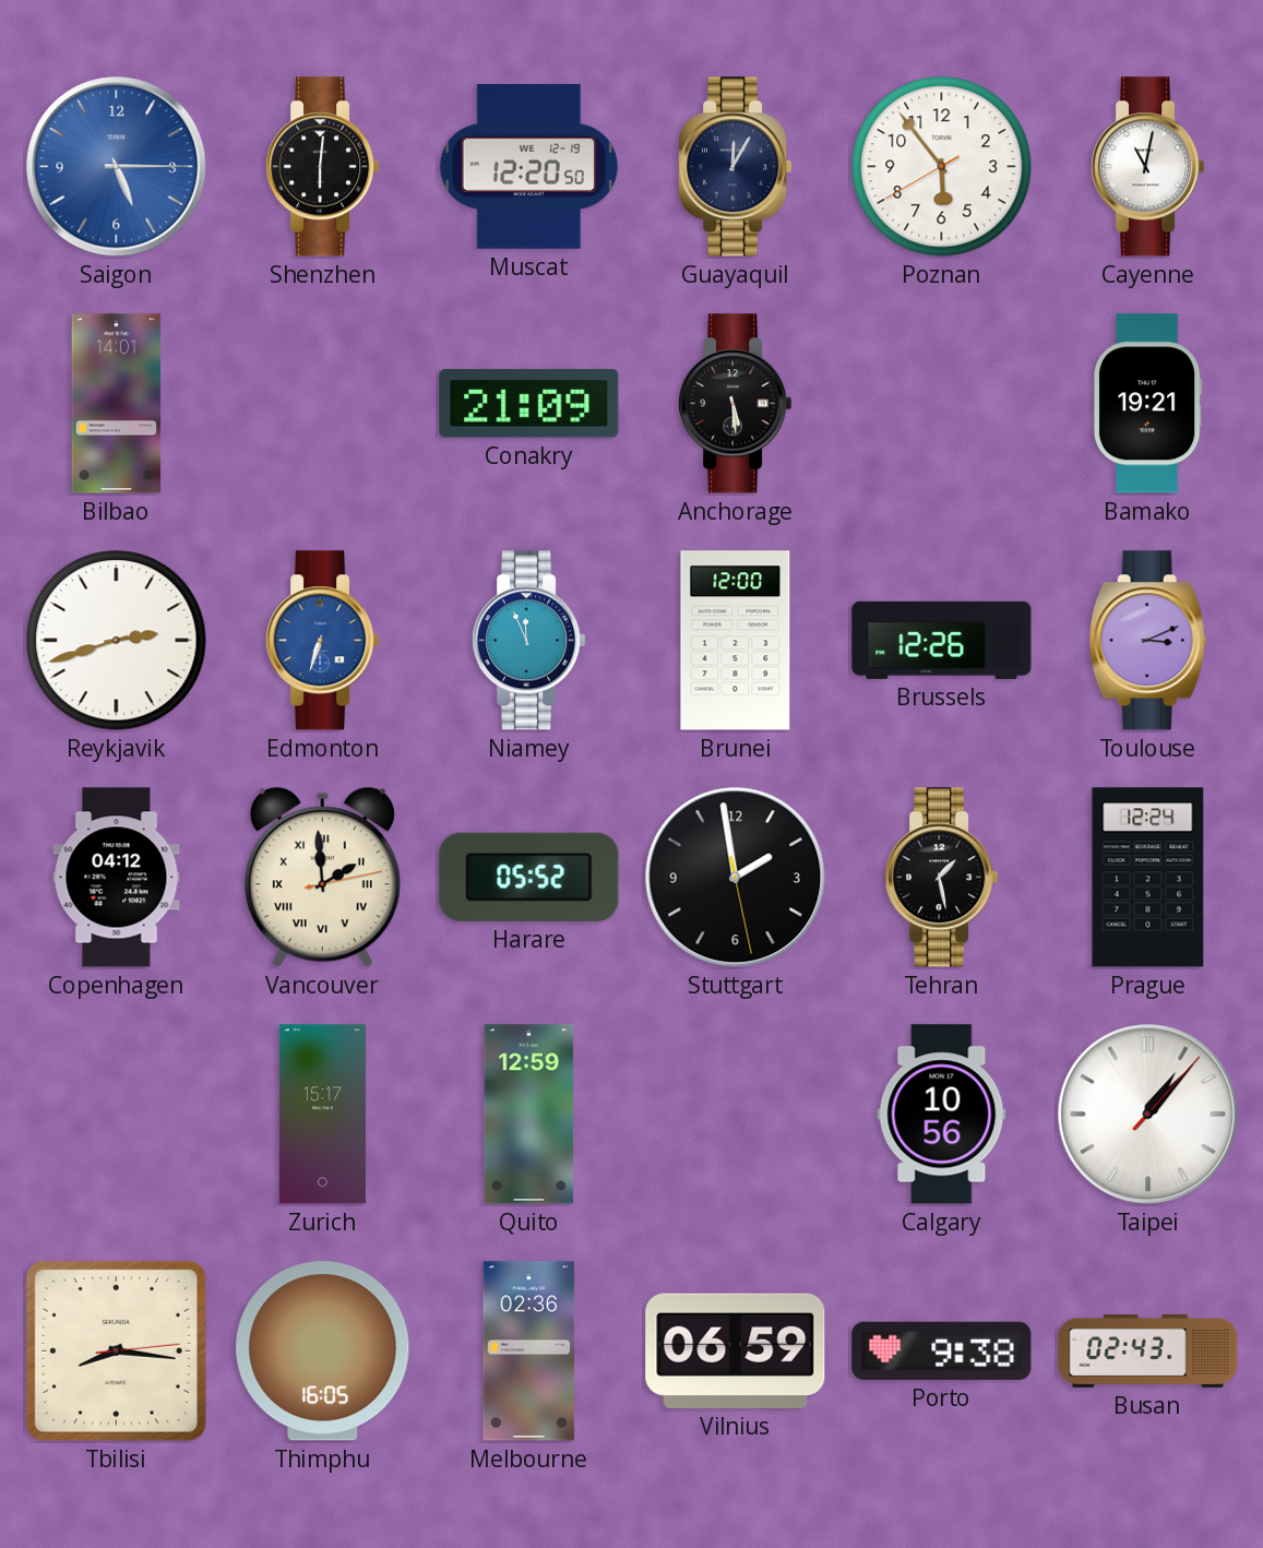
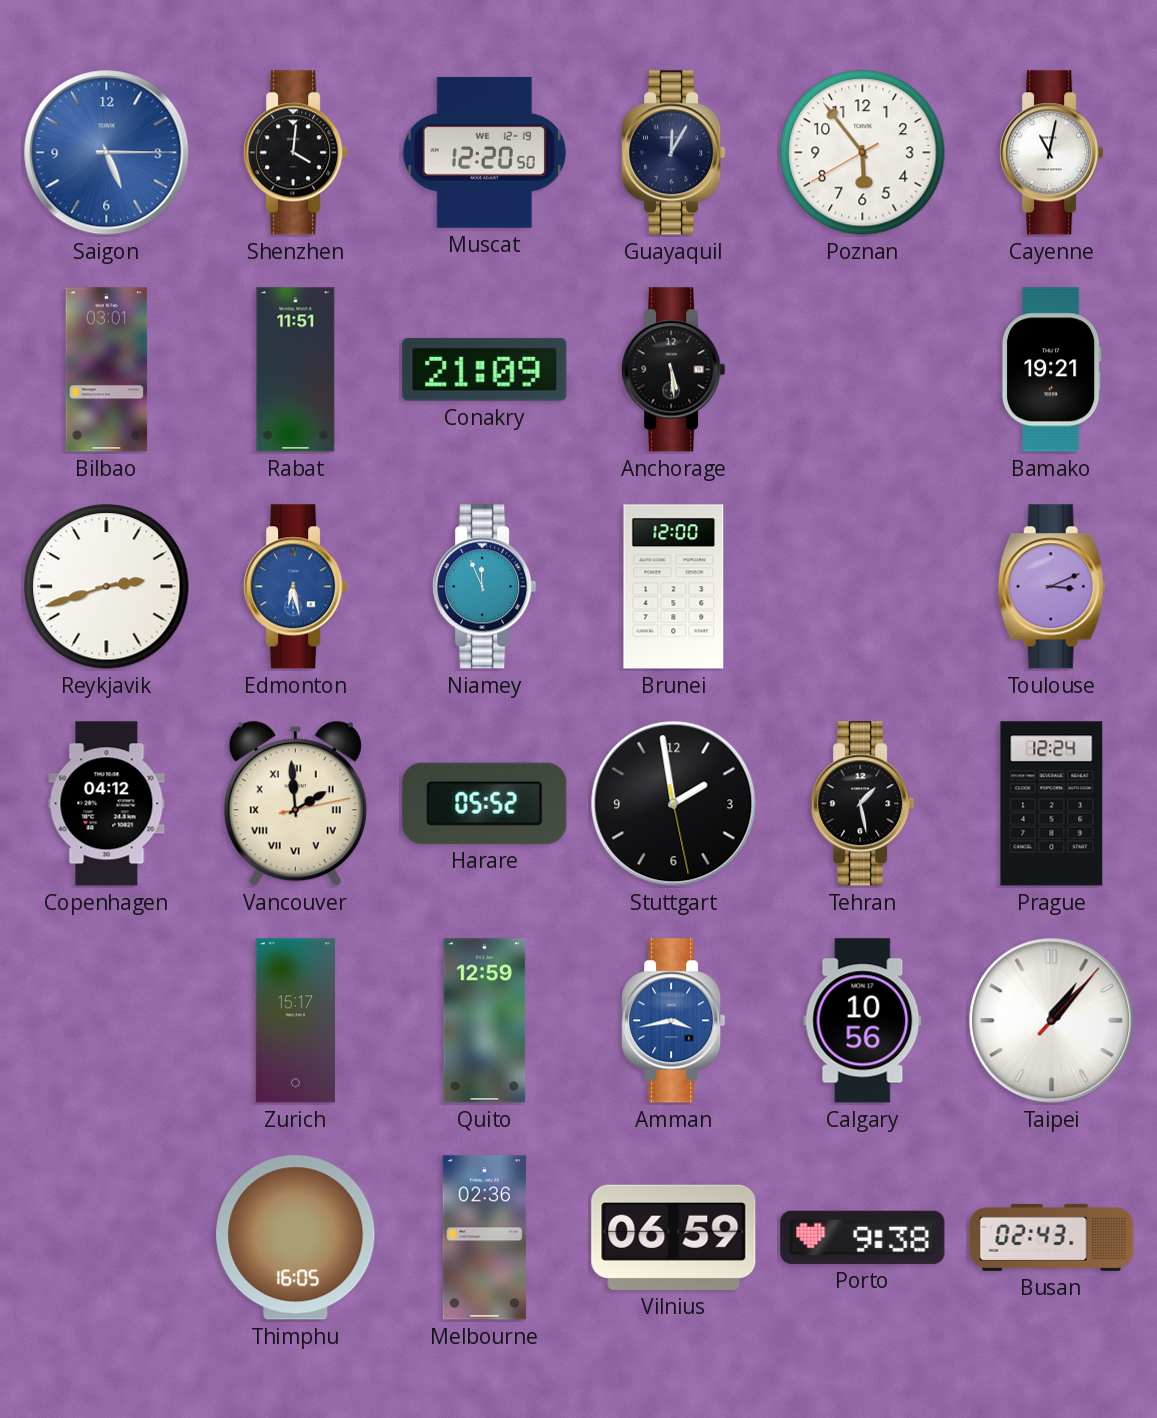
Shenzhen: 6:01 -> 4:01 (296, 153)
Bilbao: 14:01 -> 03:01 (107, 370)
Rabat: none -> 11:51 (296, 370)
Edmonton: 6:33 -> 6:28 (296, 587)
Brussels: 12:26 -> none (942, 640)
Amman: none -> 3:43 (674, 1021)
Tbilisi: 8:16 -> none (116, 1350)
